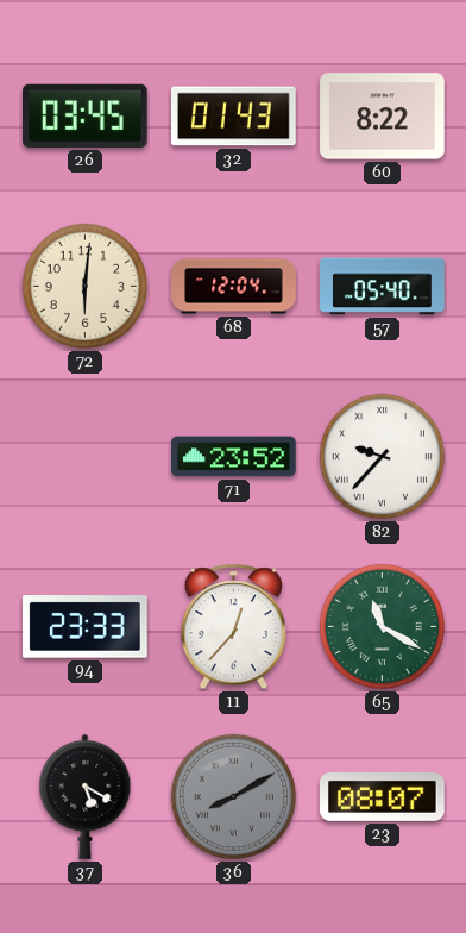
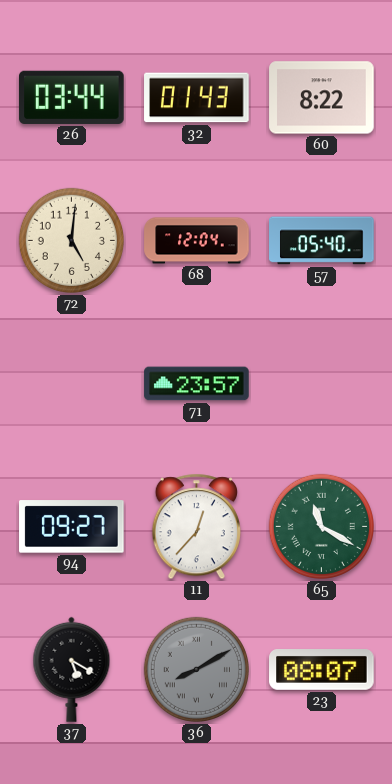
26: 03:45 -> 03:44 (72, 97)
72: 6:01 -> 5:01 (71, 240)
71: 23:52 -> 23:57 (197, 384)
82: 9:37 -> none (382, 456)
94: 23:33 -> 09:27 (72, 527)
